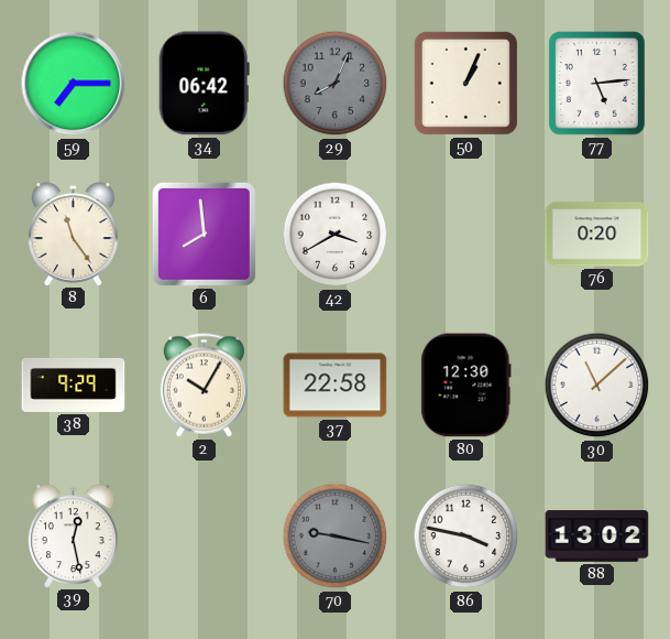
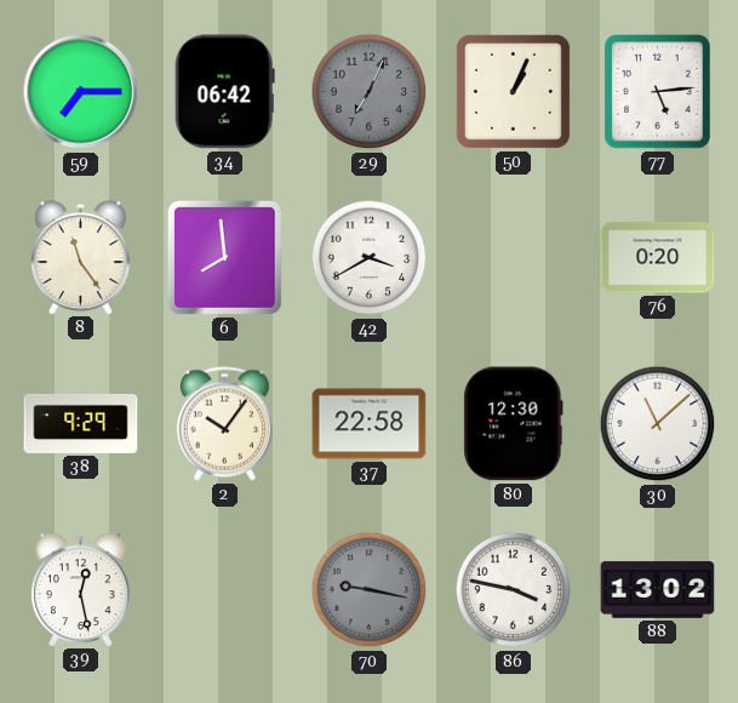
29: 8:04 -> 7:04 (370, 92)
2: 10:05 -> 10:06 (224, 424)
